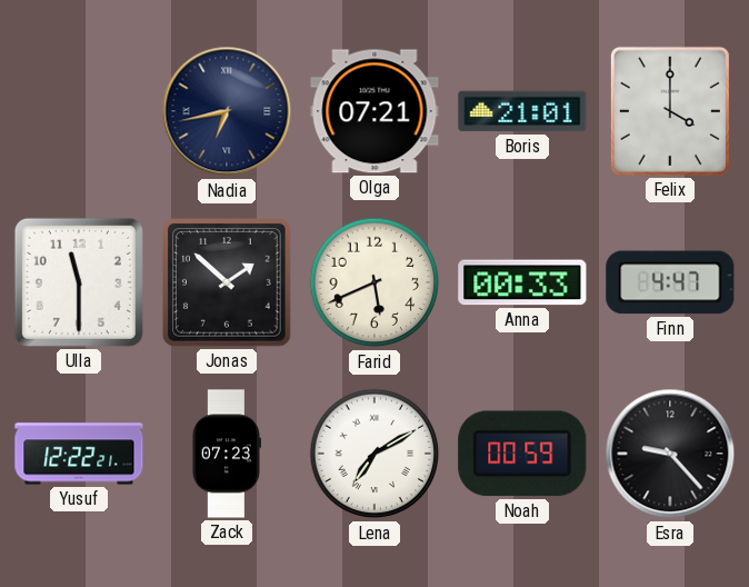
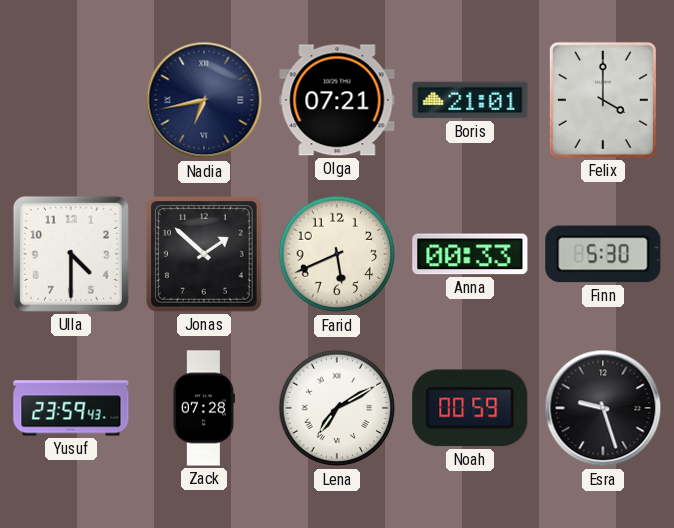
Ulla: 11:30 -> 4:30 (71, 254)
Finn: 4:47 -> 5:30 (603, 254)
Yusuf: 12:22 -> 23:59 (71, 408)
Zack: 07:23 -> 07:28 (204, 408)
Esra: 9:23 -> 9:27 (603, 408)
